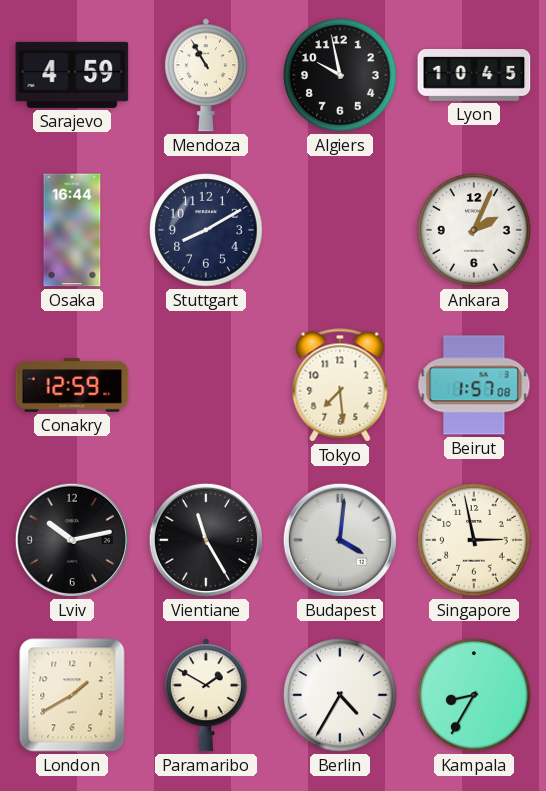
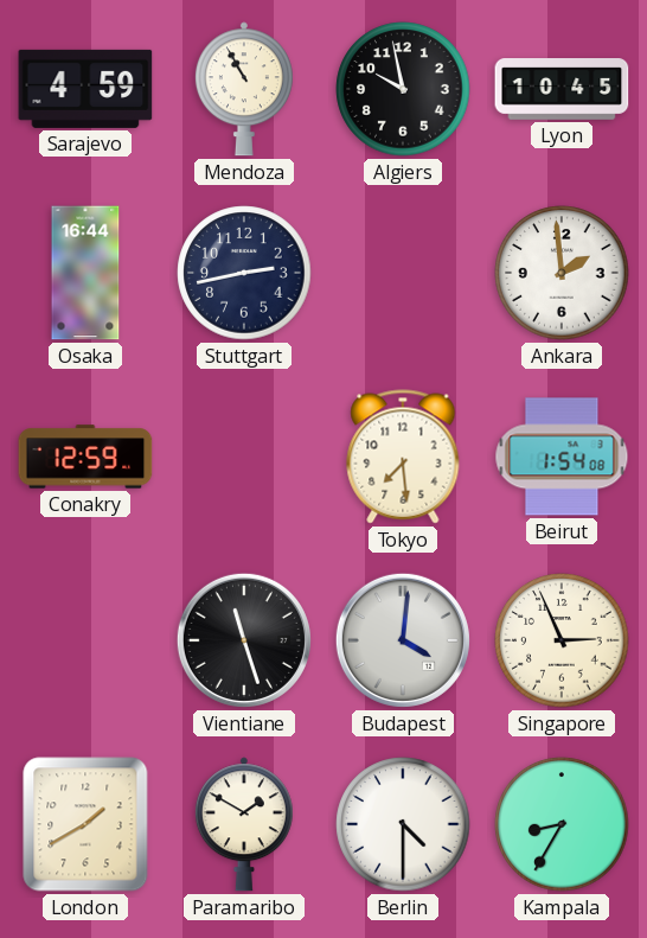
Stuttgart: 8:10 -> 2:43 (244, 273)
Ankara: 2:04 -> 1:59 (562, 273)
Beirut: 1:57 -> 1:54 (562, 457)
Lviv: 10:13 -> none (72, 540)
Vientiane: 11:25 -> 11:27 (244, 640)
Singapore: 2:58 -> 2:56 (562, 640)
Berlin: 4:35 -> 4:30 (403, 824)
